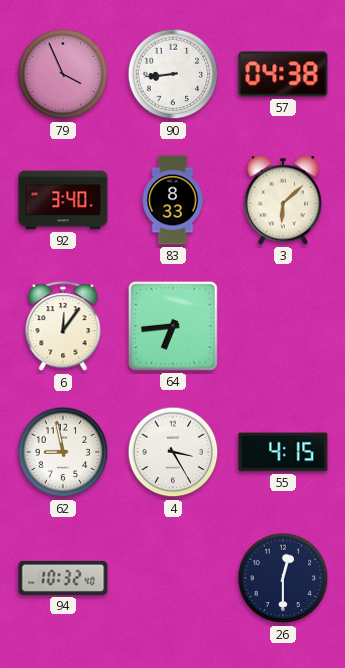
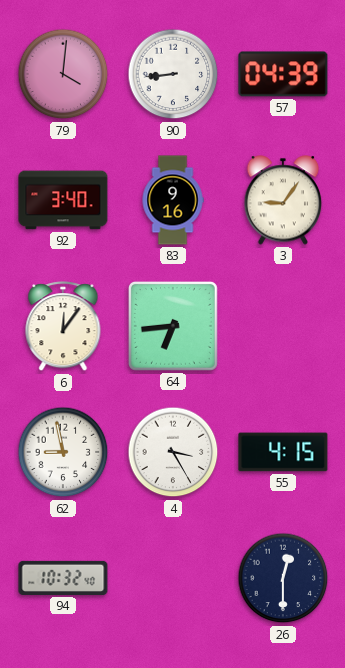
79: 3:56 -> 4:01 (63, 74)
57: 04:38 -> 04:39 (283, 74)
83: 8:33 -> 9:16 (173, 200)
3: 6:08 -> 9:06 (283, 200)
